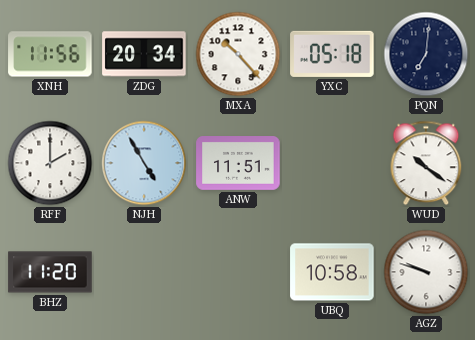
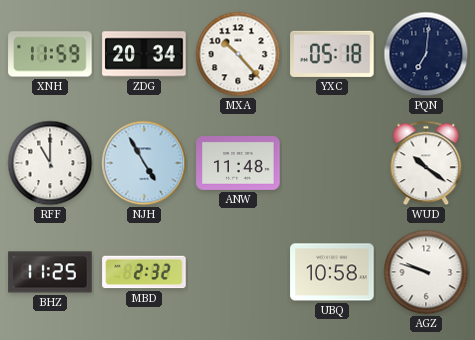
XNH: 11:56 -> 11:59 (50, 54)
RFF: 2:00 -> 11:00 (50, 163)
ANW: 11:51 -> 11:48 (238, 164)
BHZ: 11:20 -> 11:25 (50, 272)
MBD: none -> 2:32 (144, 272)
